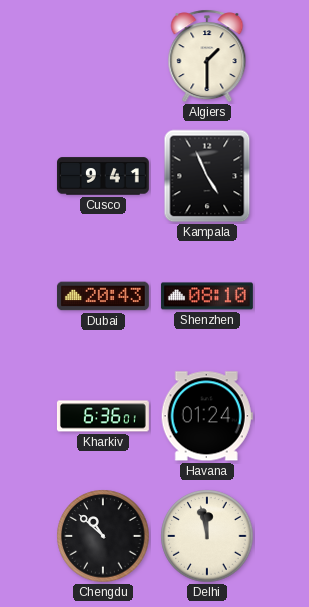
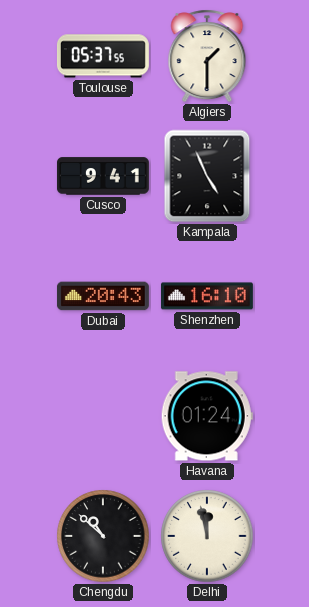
Toulouse: none -> 05:37 (103, 56)
Shenzhen: 08:10 -> 16:10 (207, 296)
Kharkiv: 6:36 -> none (103, 416)
